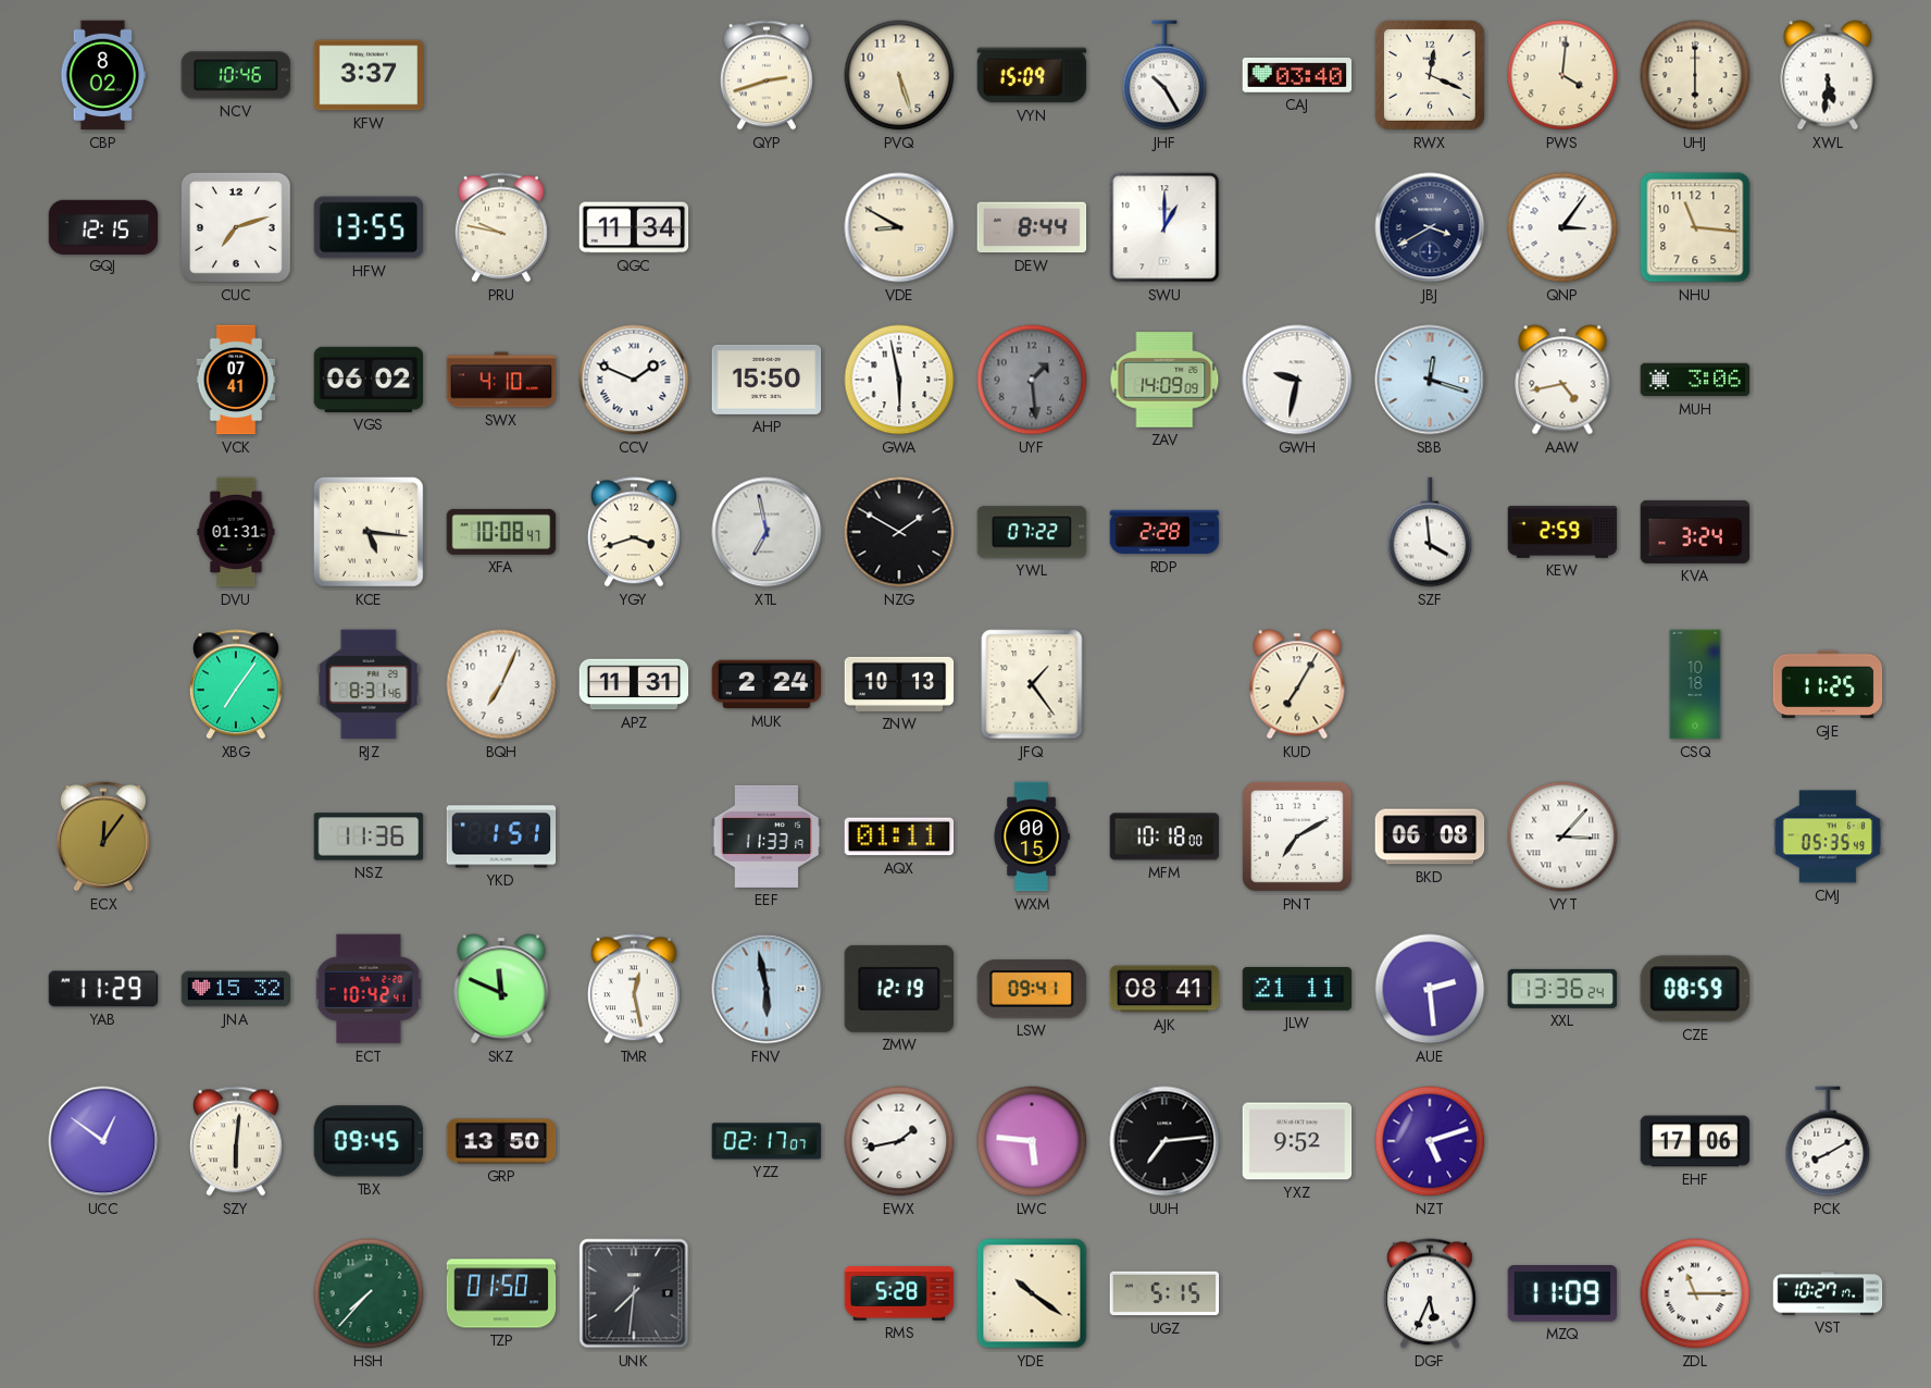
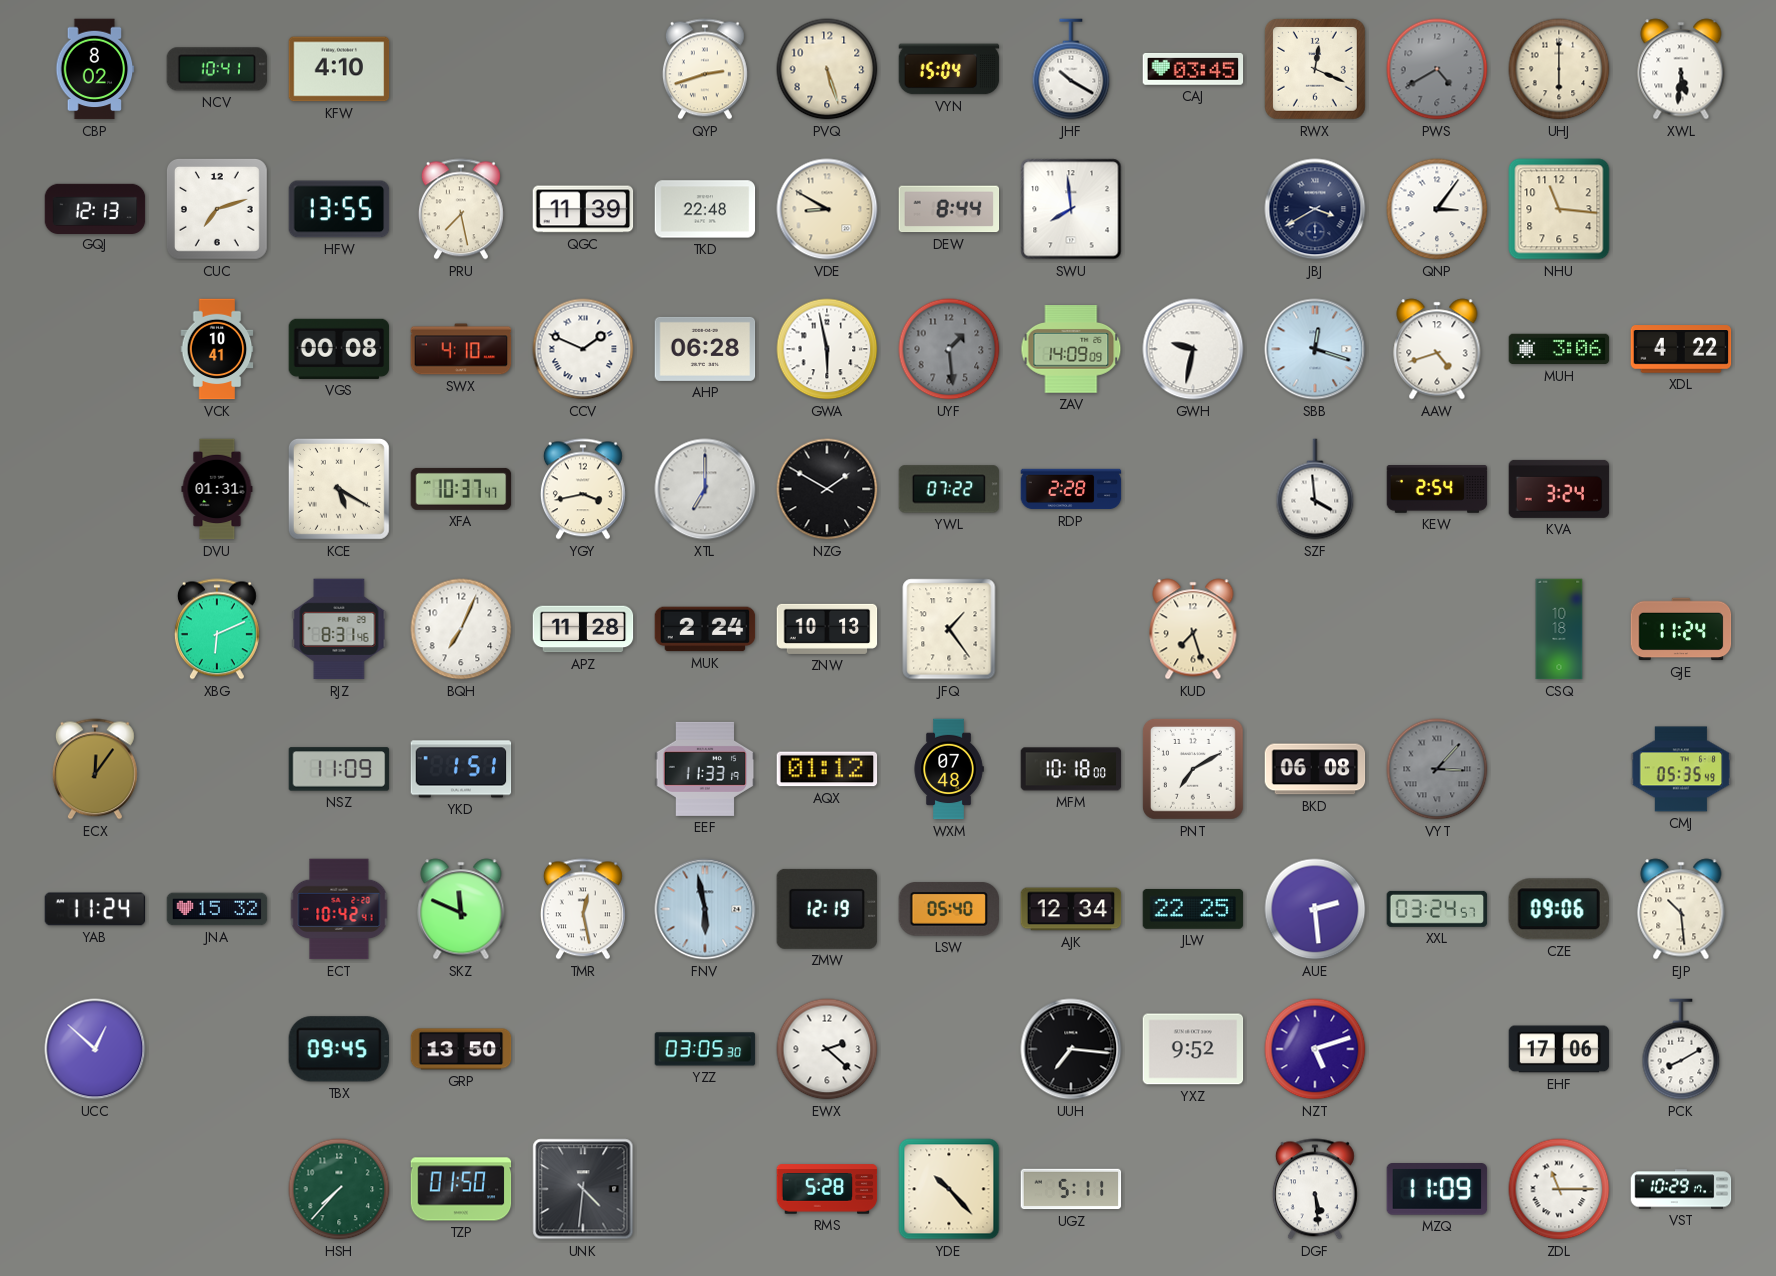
NCV: 10:46 -> 10:41 (217, 69)
KFW: 3:37 -> 4:10 (339, 69)
VYN: 15:09 -> 15:04 (949, 69)
JHF: 10:25 -> 10:20 (1071, 69)
CAJ: 03:40 -> 03:45 (1193, 69)
PWS: 4:01 -> 4:40 (1437, 69)
PWS dial: cream -> grey (1437, 69)
GQJ: 12:15 -> 12:13 (95, 208)
PRU: 9:47 -> 7:28 (461, 209)
QGC: 11:34 -> 11:39 (583, 209)
TKD: none -> 22:48 (705, 209)
SWU: 1:00 -> 7:59 (1071, 209)
VCK: 07:41 -> 10:41 (217, 349)
VGS: 06:02 -> 00:08 (339, 349)
AHP: 15:50 -> 06:28 (705, 349)
AAW: 4:43 -> 4:42 (1437, 349)
XDL: none -> 4:22 (1681, 349)
KCE: 5:16 -> 5:20 (339, 489)
XFA: 10:08 -> 10:37 (461, 489)
YGY: 3:42 -> 3:43 (583, 489)
XTL: 6:58 -> 7:00 (705, 489)
KEW: 2:59 -> 2:54 (1437, 490)
XBG: 7:06 -> 6:11 (217, 629)
APZ: 11:31 -> 11:28 (583, 629)
KUD: 7:05 -> 7:27 (1193, 629)
GJE: 11:25 -> 11:24 (1681, 629)
NSZ: 11:36 -> 11:09 (339, 769)
AQX: 01:11 -> 01:12 (827, 769)
WXM: 00:15 -> 07:48 (949, 769)
VYT dial: white -> grey (1437, 769)
YAB: 11:29 -> 11:24 (95, 909)
LSW: 09:41 -> 05:40 (948, 910)
AJK: 08:41 -> 12:34 (1071, 909)
JLW: 21:11 -> 22:25 (1193, 909)
XXL: 13:36 -> 03:24 (1437, 909)
CZE: 08:59 -> 09:06 (1559, 909)
EJP: none -> 10:29 (1681, 909)
UCC: 12:51 -> 12:52 (95, 1049)
SZY: 6:01 -> none (236, 1141)
YZZ: 02:17 -> 03:05 (705, 1049)
EWX: 1:43 -> 2:22 (827, 1049)
LWC: 5:46 -> none (1032, 1141)
UUH: 7:14 -> 7:16 (1071, 1049)
UNK: 7:31 -> 4:31 (583, 1189)
YDE: 10:21 -> 10:23 (949, 1189)
UGZ: 5:15 -> 5:11 (1071, 1189)
DGF: 5:34 -> 5:29 (1315, 1189)
VST: 10:27 -> 10:29 (1681, 1189)
